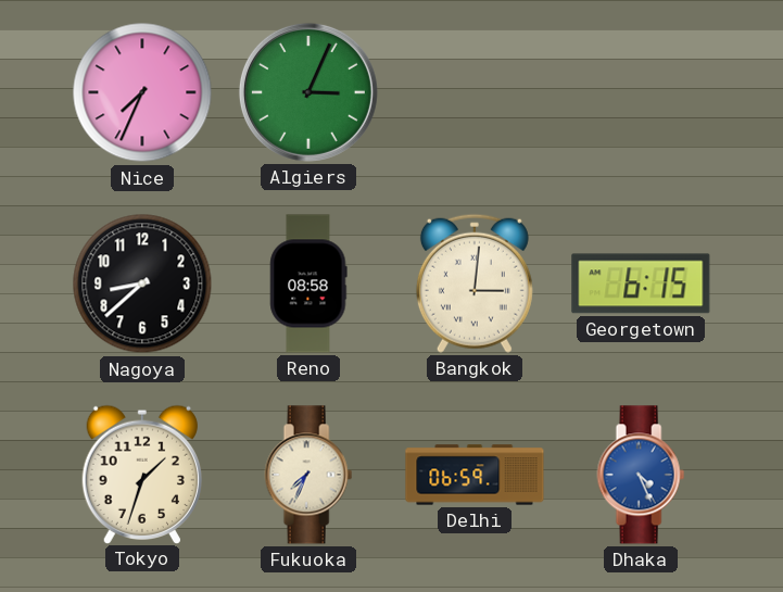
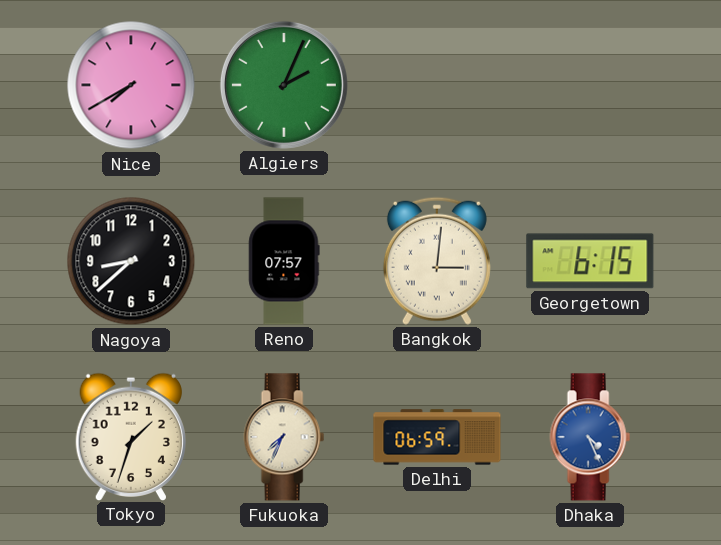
Nice: 7:34 -> 7:40 (131, 85)
Algiers: 3:04 -> 2:04 (284, 85)
Reno: 08:58 -> 07:57 (284, 261)
